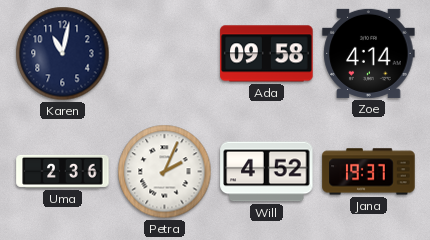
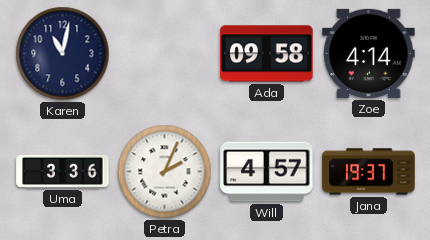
Uma: 2:36 -> 3:36 (63, 171)
Will: 4:52 -> 4:57 (267, 172)
